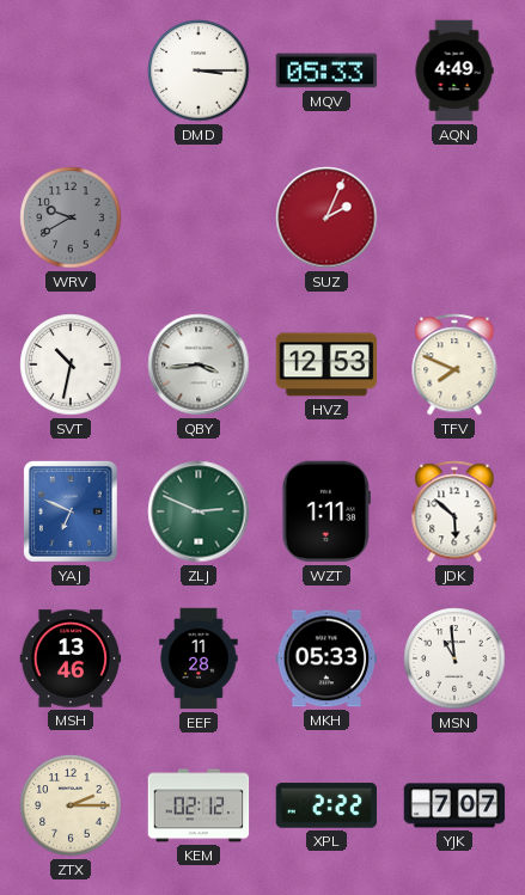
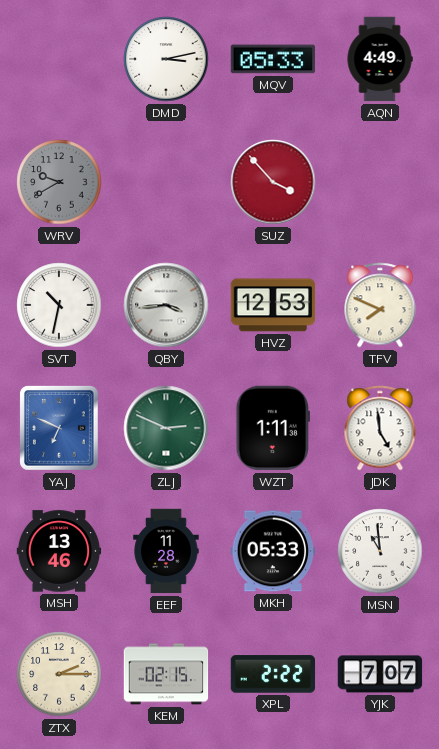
DMD: 3:15 -> 3:13 (166, 59)
SUZ: 2:04 -> 3:53 (273, 182)
JDK: 5:52 -> 4:59 (380, 428)
KEM: 02:12 -> 02:15 (166, 674)
